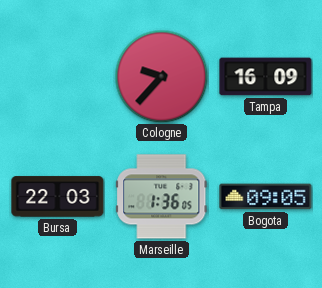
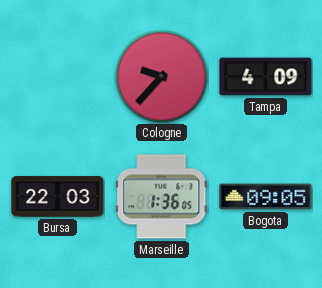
Tampa: 16:09 -> 4:09 (266, 77)
